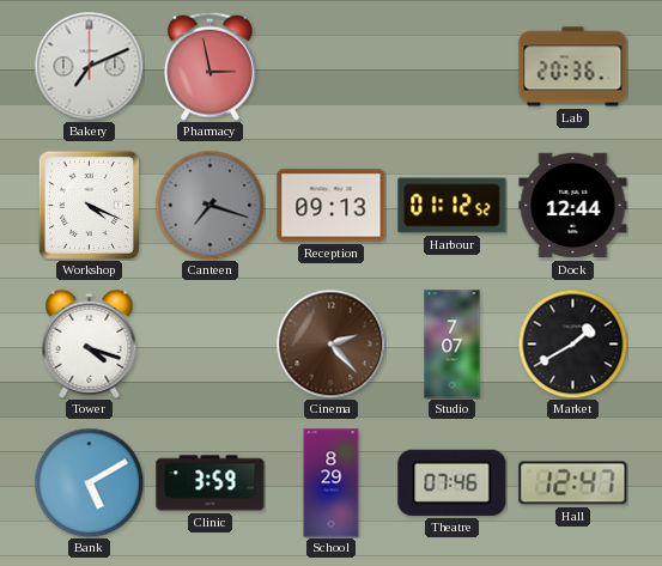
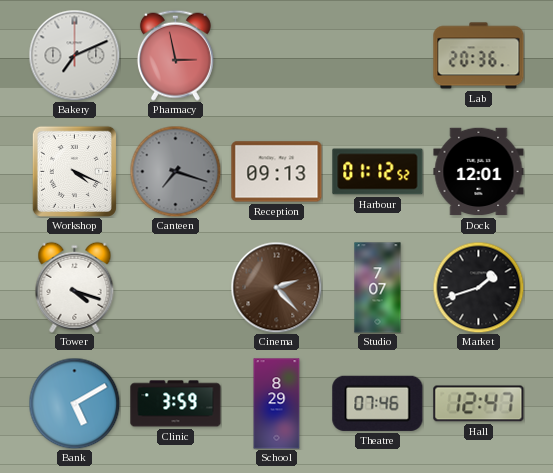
Dock: 12:44 -> 12:01 (479, 172)
Market: 1:40 -> 1:42 (478, 287)
